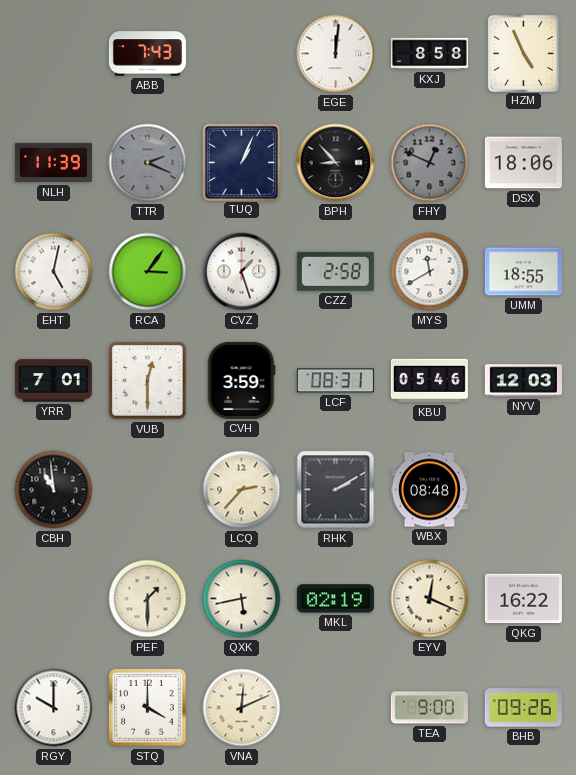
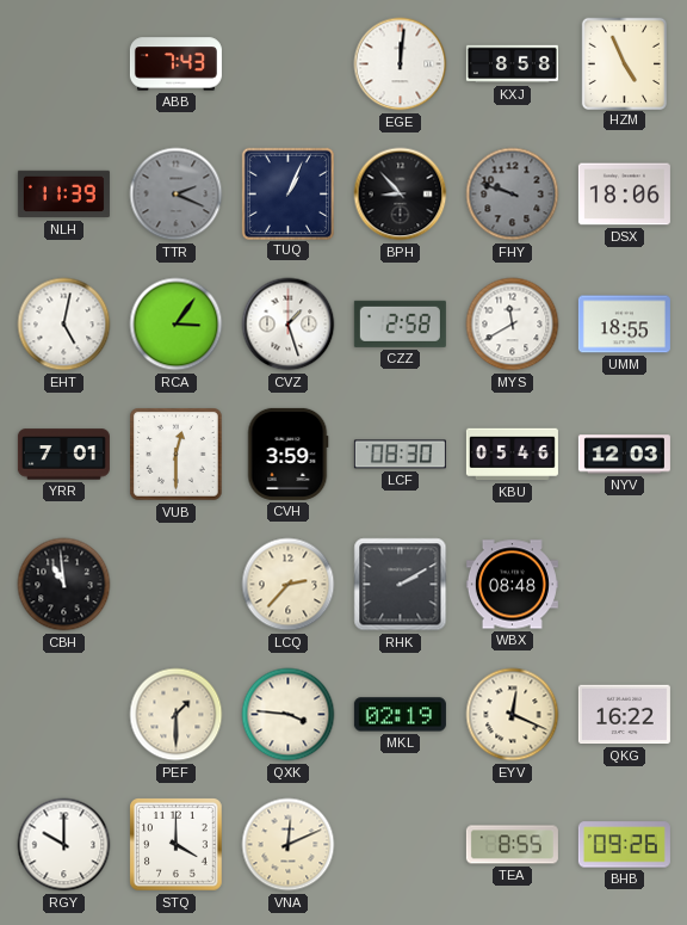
FHY: 12:49 -> 9:48 (513, 195)
LCF: 08:31 -> 08:30 (400, 455)
QXK: 5:43 -> 3:46 (289, 715)
TEA: 9:00 -> 8:55 (512, 845)
